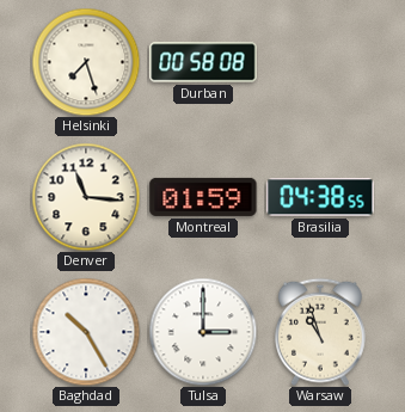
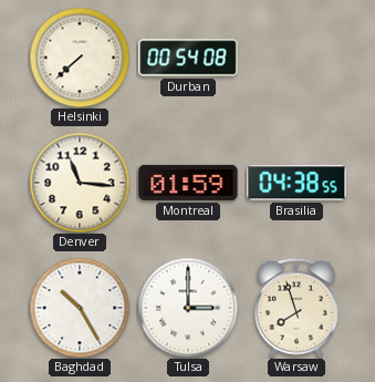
Helsinki: 7:27 -> 7:38 (80, 58)
Durban: 00:58 -> 00:54 (188, 58)
Warsaw: 10:57 -> 7:57 (296, 308)
